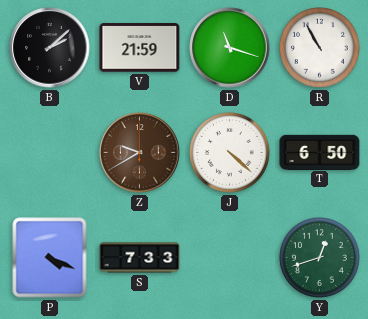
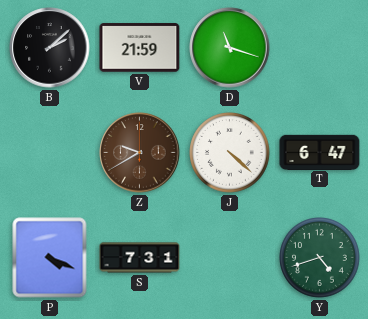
R: 10:55 -> none (320, 48)
T: 6:50 -> 6:47 (320, 152)
S: 7:33 -> 7:31 (140, 258)
Y: 12:42 -> 4:42 (320, 258)
